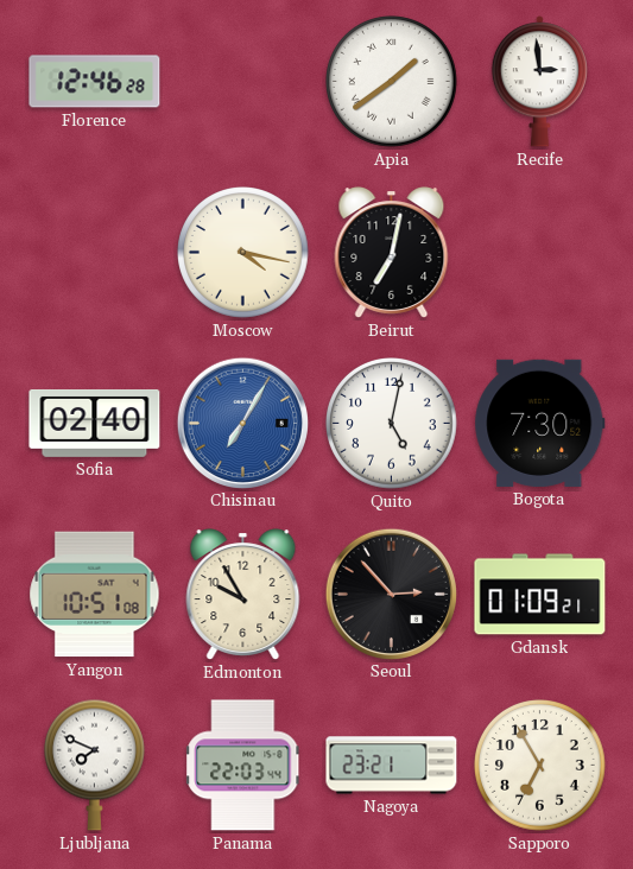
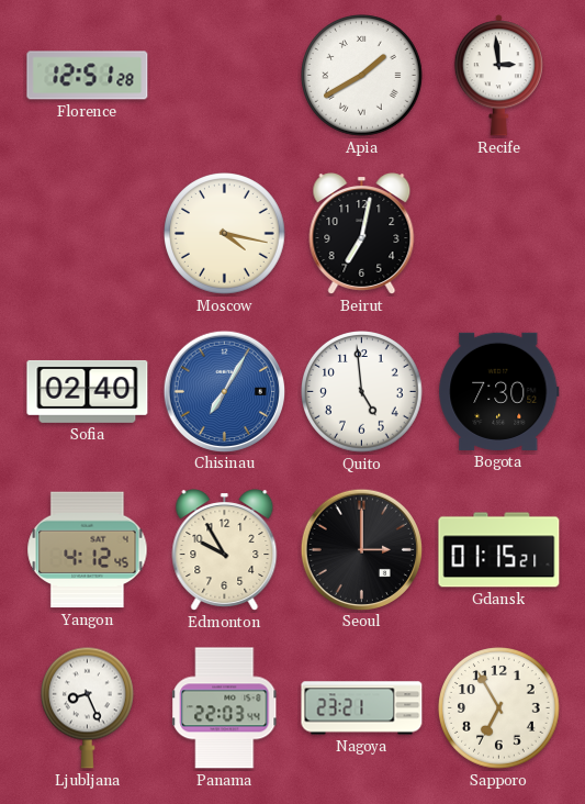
Florence: 12:46 -> 12:51 (88, 76)
Apia: 1:39 -> 1:40 (362, 76)
Quito: 5:02 -> 4:59 (362, 392)
Yangon: 10:51 -> 4:12 (88, 550)
Seoul: 2:53 -> 3:00 (361, 549)
Gdansk: 01:09 -> 01:15 (499, 550)
Ljubljana: 7:49 -> 8:26 (87, 707)
